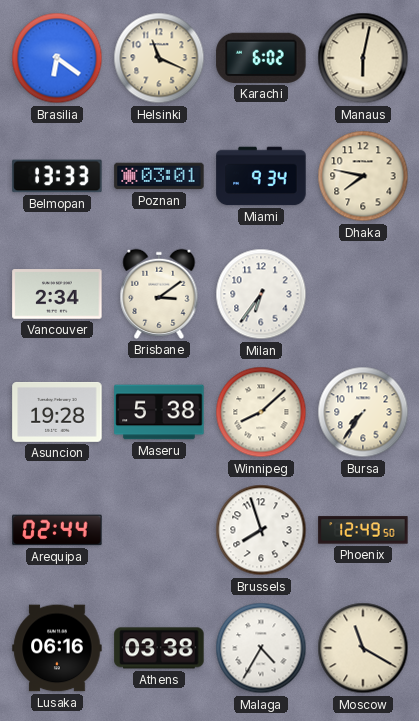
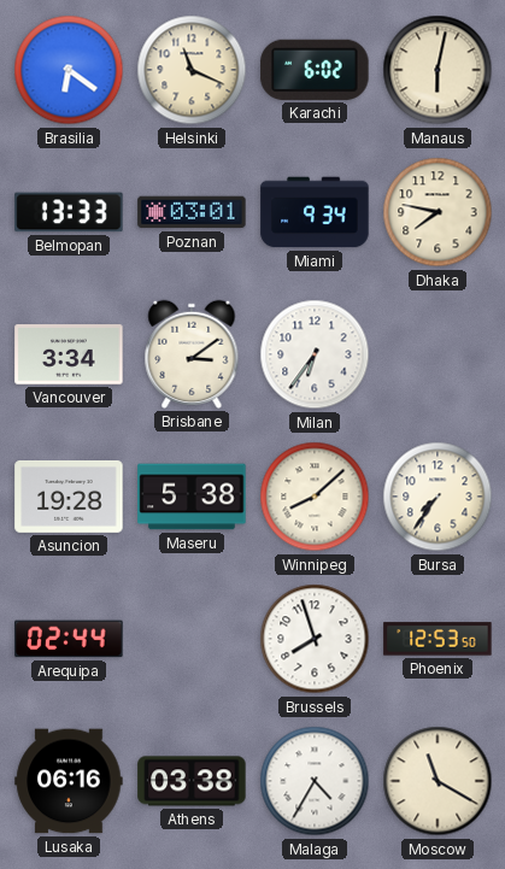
Vancouver: 2:34 -> 3:34 (69, 354)
Phoenix: 12:49 -> 12:53 (438, 639)
